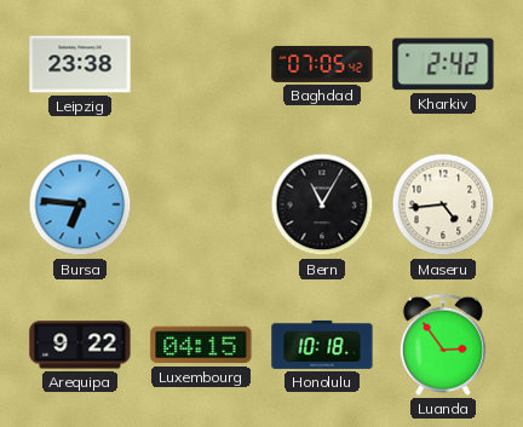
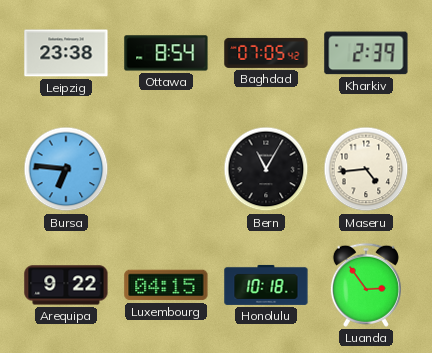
Ottawa: none -> 8:54 (166, 53)
Kharkiv: 2:42 -> 2:39 (366, 53)
